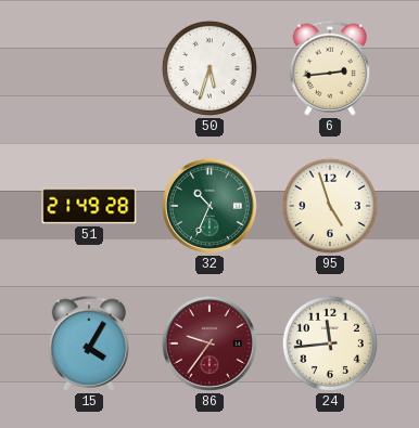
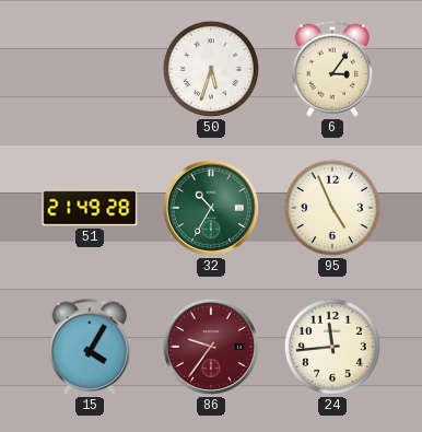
6: 2:44 -> 3:06 (332, 69)
32: 10:34 -> 10:35 (211, 208)
95: 4:57 -> 4:56 (332, 208)
